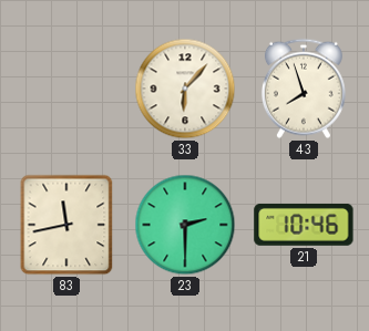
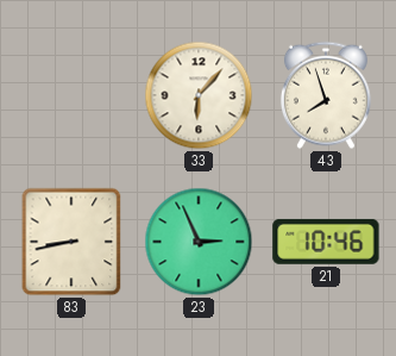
83: 11:43 -> 8:43 (71, 242)
23: 2:30 -> 2:56 (199, 242)
